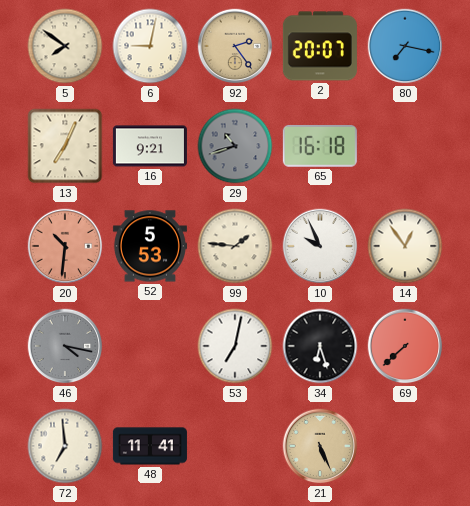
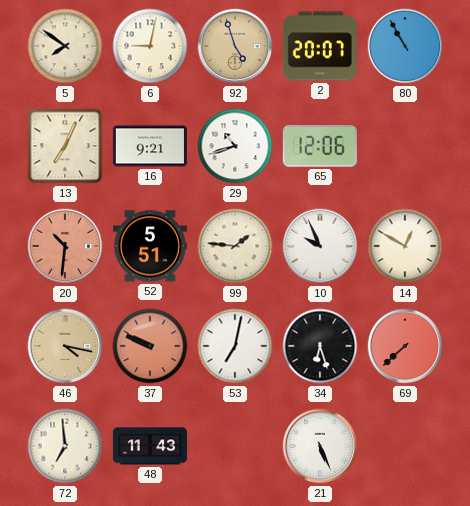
92: 2:24 -> 4:57 (235, 46)
80: 7:17 -> 10:55 (405, 46)
29 dial: grey -> white (235, 146)
65: 16:18 -> 12:06 (320, 146)
52: 5:53 -> 5:51 (150, 246)
14: 12:54 -> 12:50 (405, 246)
46 dial: grey -> champagne (65, 346)
37: none -> 9:49 (150, 346)
48: 11:41 -> 11:43 (150, 446)
21 dial: champagne -> white (320, 446)
